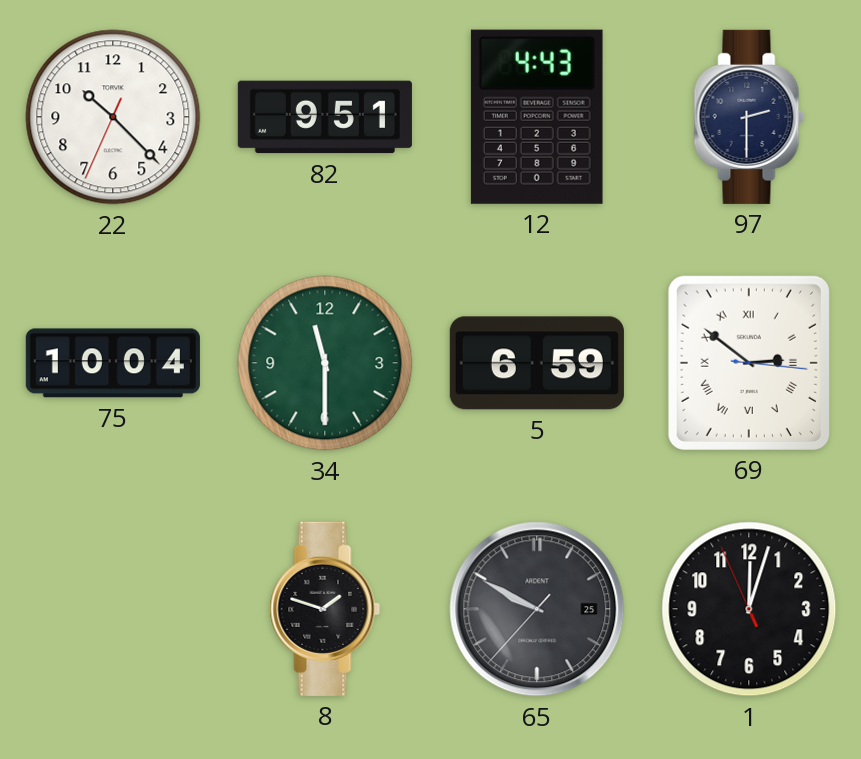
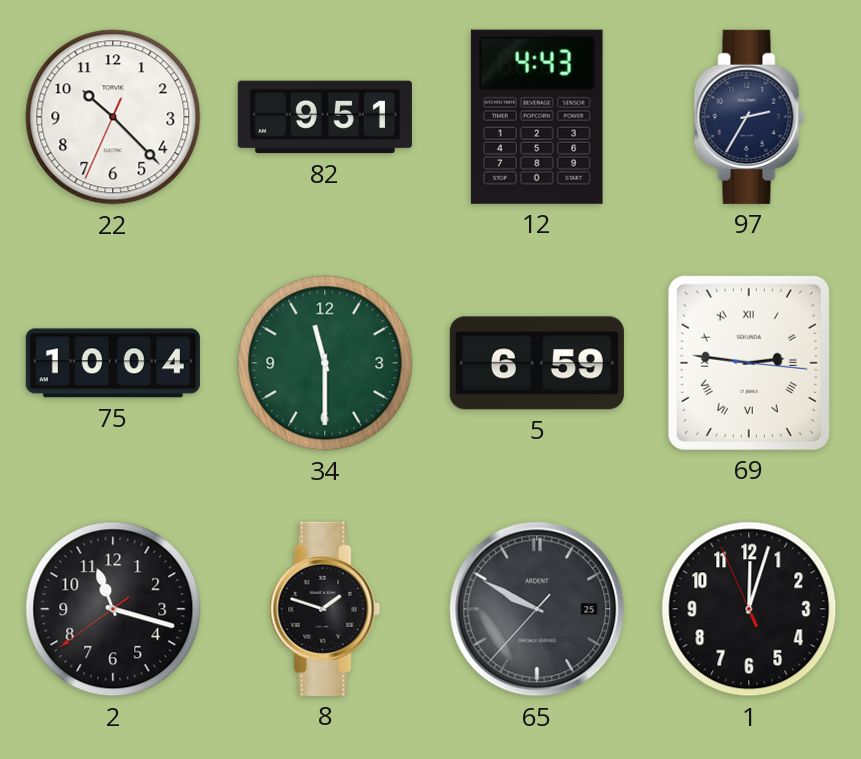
97: 2:30 -> 2:35 (749, 117)
69: 2:51 -> 2:46 (749, 363)
2: none -> 11:17 (113, 609)
